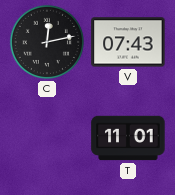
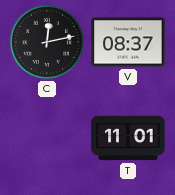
V: 07:43 -> 08:37 (128, 42)
